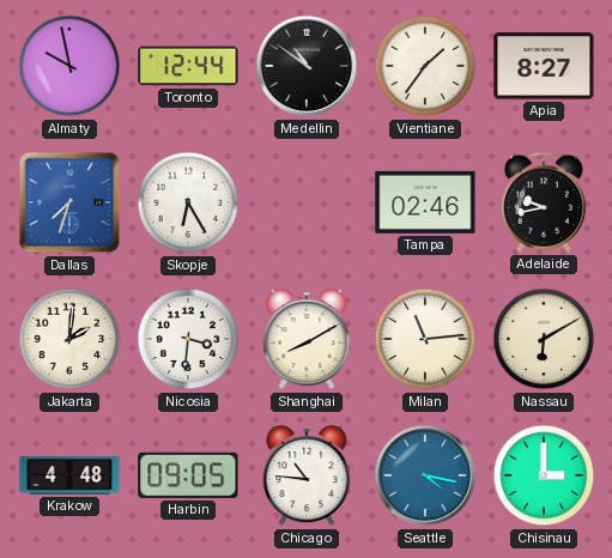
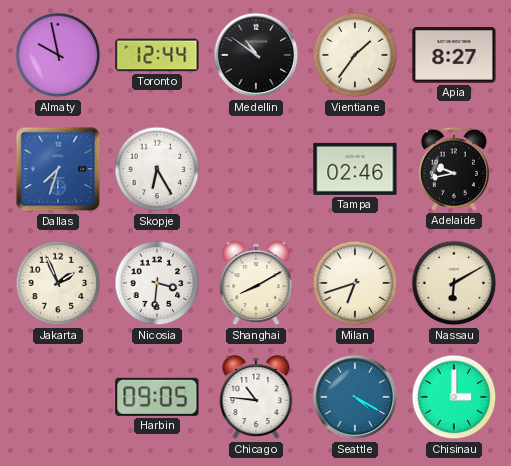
Jakarta: 2:01 -> 1:56 (58, 283)
Milan: 11:14 -> 6:42 (355, 283)
Krakow: 4:48 -> none (69, 475)
Seattle: 4:17 -> 4:20 (355, 397)
